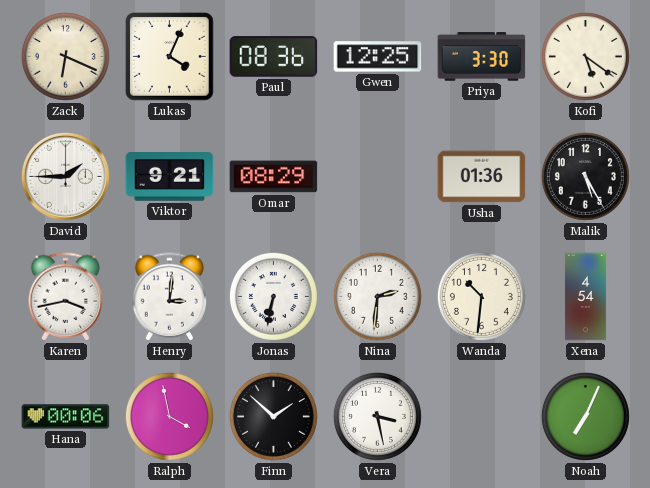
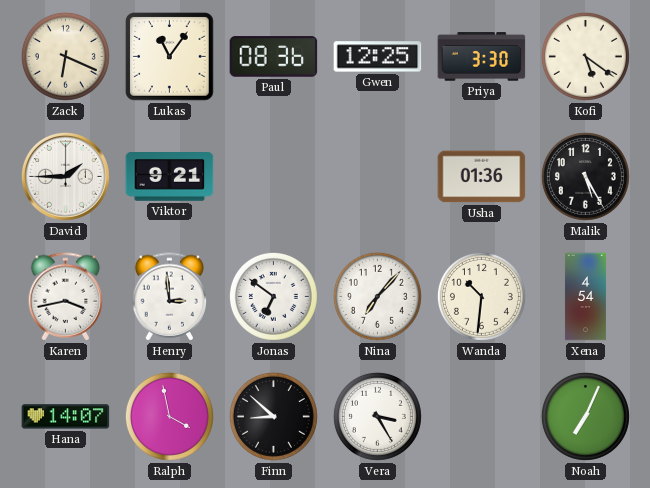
Lukas: 4:04 -> 11:06 (170, 57)
Omar: 08:29 -> none (274, 177)
Henry: 3:01 -> 2:59 (170, 297)
Jonas: 6:32 -> 6:51 (273, 296)
Nina: 2:31 -> 7:07 (377, 296)
Hana: 00:06 -> 14:07 (66, 417)
Finn: 1:52 -> 8:52 (273, 416)
Vera: 3:28 -> 3:25 (377, 416)
